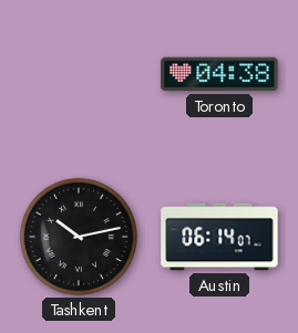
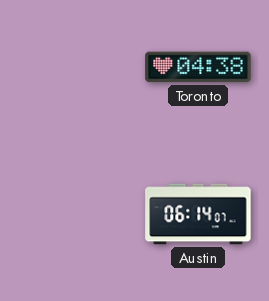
Tashkent: 10:13 -> none (79, 237)
